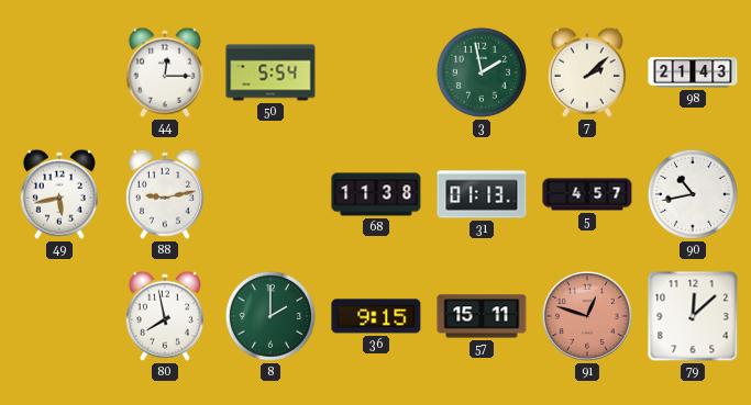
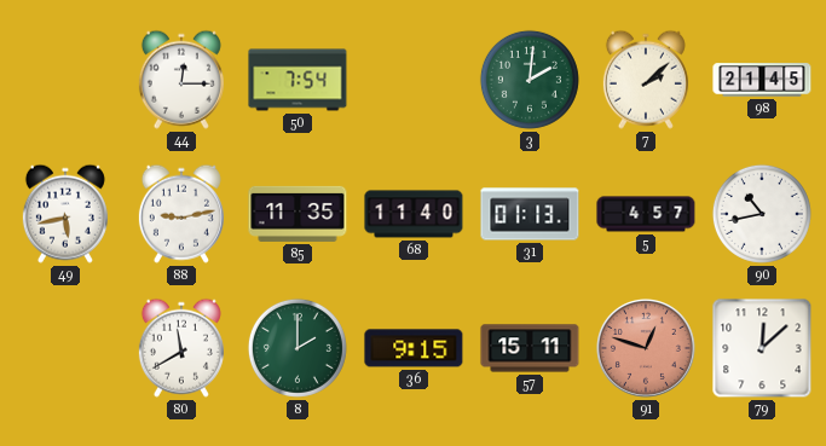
50: 5:54 -> 7:54 (298, 80)
3: 1:58 -> 2:01 (530, 80)
98: 21:43 -> 21:45 (762, 80)
85: none -> 11:35 (298, 214)
68: 11:38 -> 11:40 (414, 214)
80: 7:58 -> 11:40 (181, 348)
